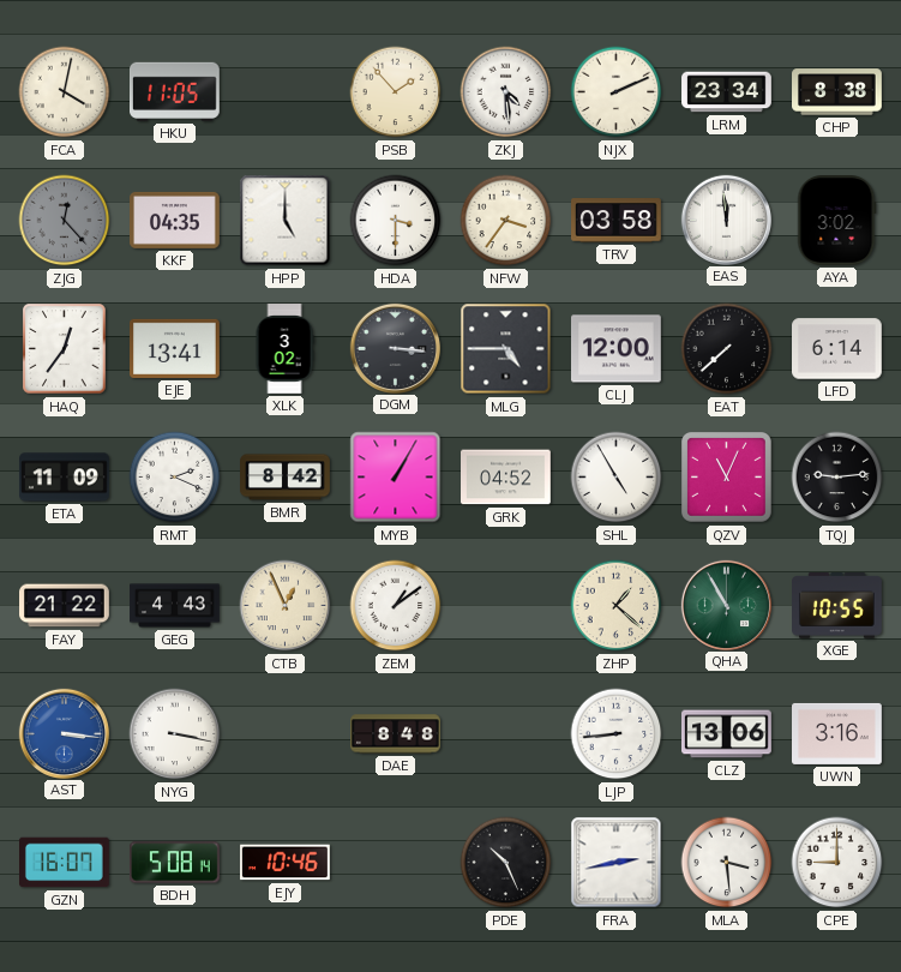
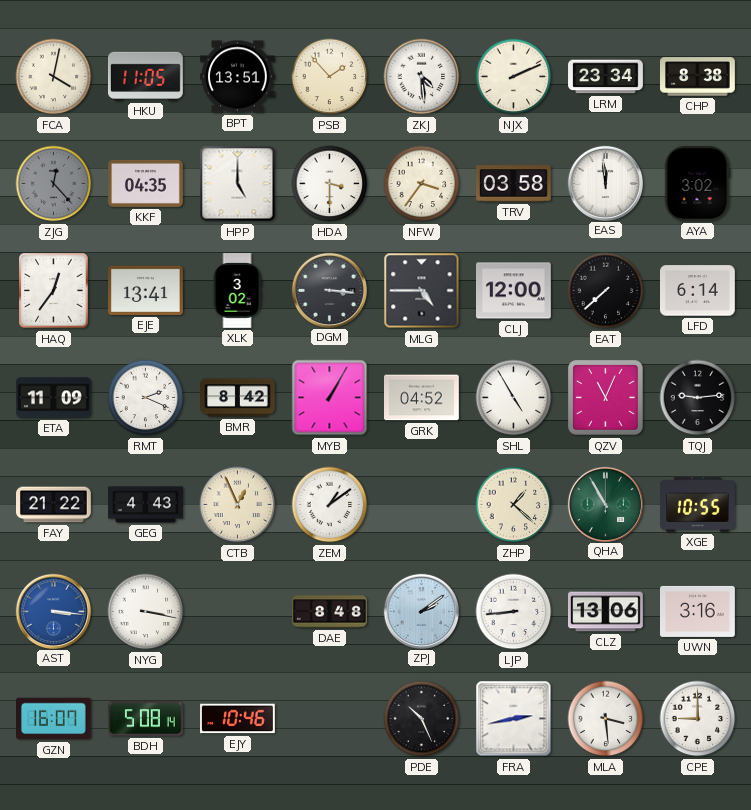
BPT: none -> 13:51 (238, 77)
ZPJ: none -> 2:09 (421, 611)
